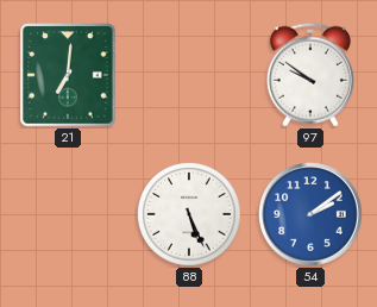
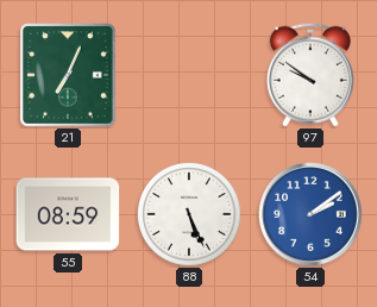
21: 7:01 -> 7:04 (68, 75)
55: none -> 08:59 (68, 214)
